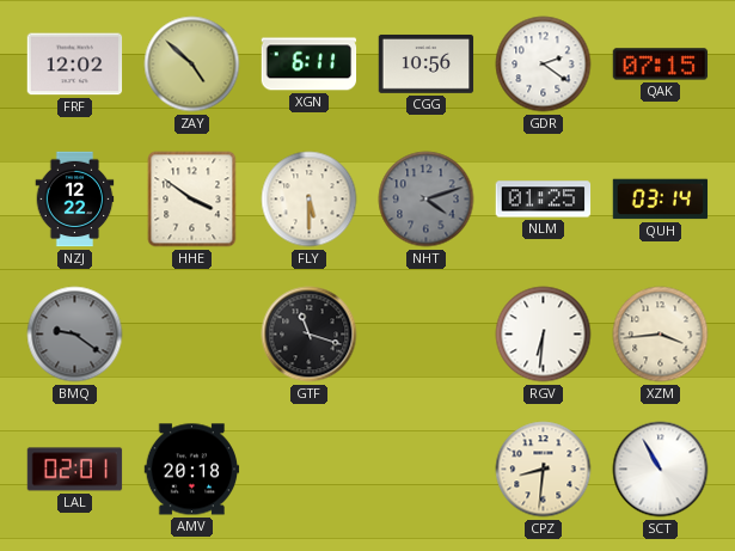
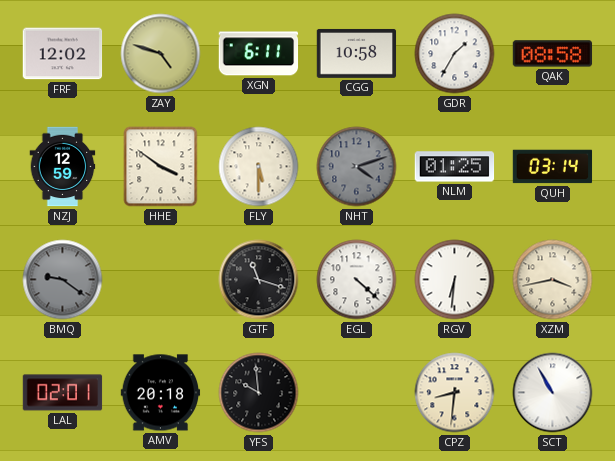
ZAY: 4:52 -> 4:48 (161, 54)
CGG: 10:56 -> 10:58 (357, 53)
GDR: 2:21 -> 1:35 (455, 54)
QAK: 07:15 -> 08:58 (553, 54)
NZJ: 12:22 -> 12:59 (63, 167)
EGL: none -> 4:22 (357, 280)
XZM: 3:44 -> 3:43 (553, 280)
YFS: none -> 9:59 (259, 393)
